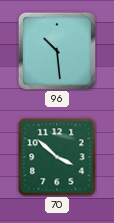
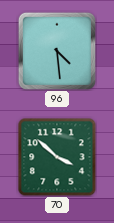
96: 10:29 -> 4:29 (57, 51)
